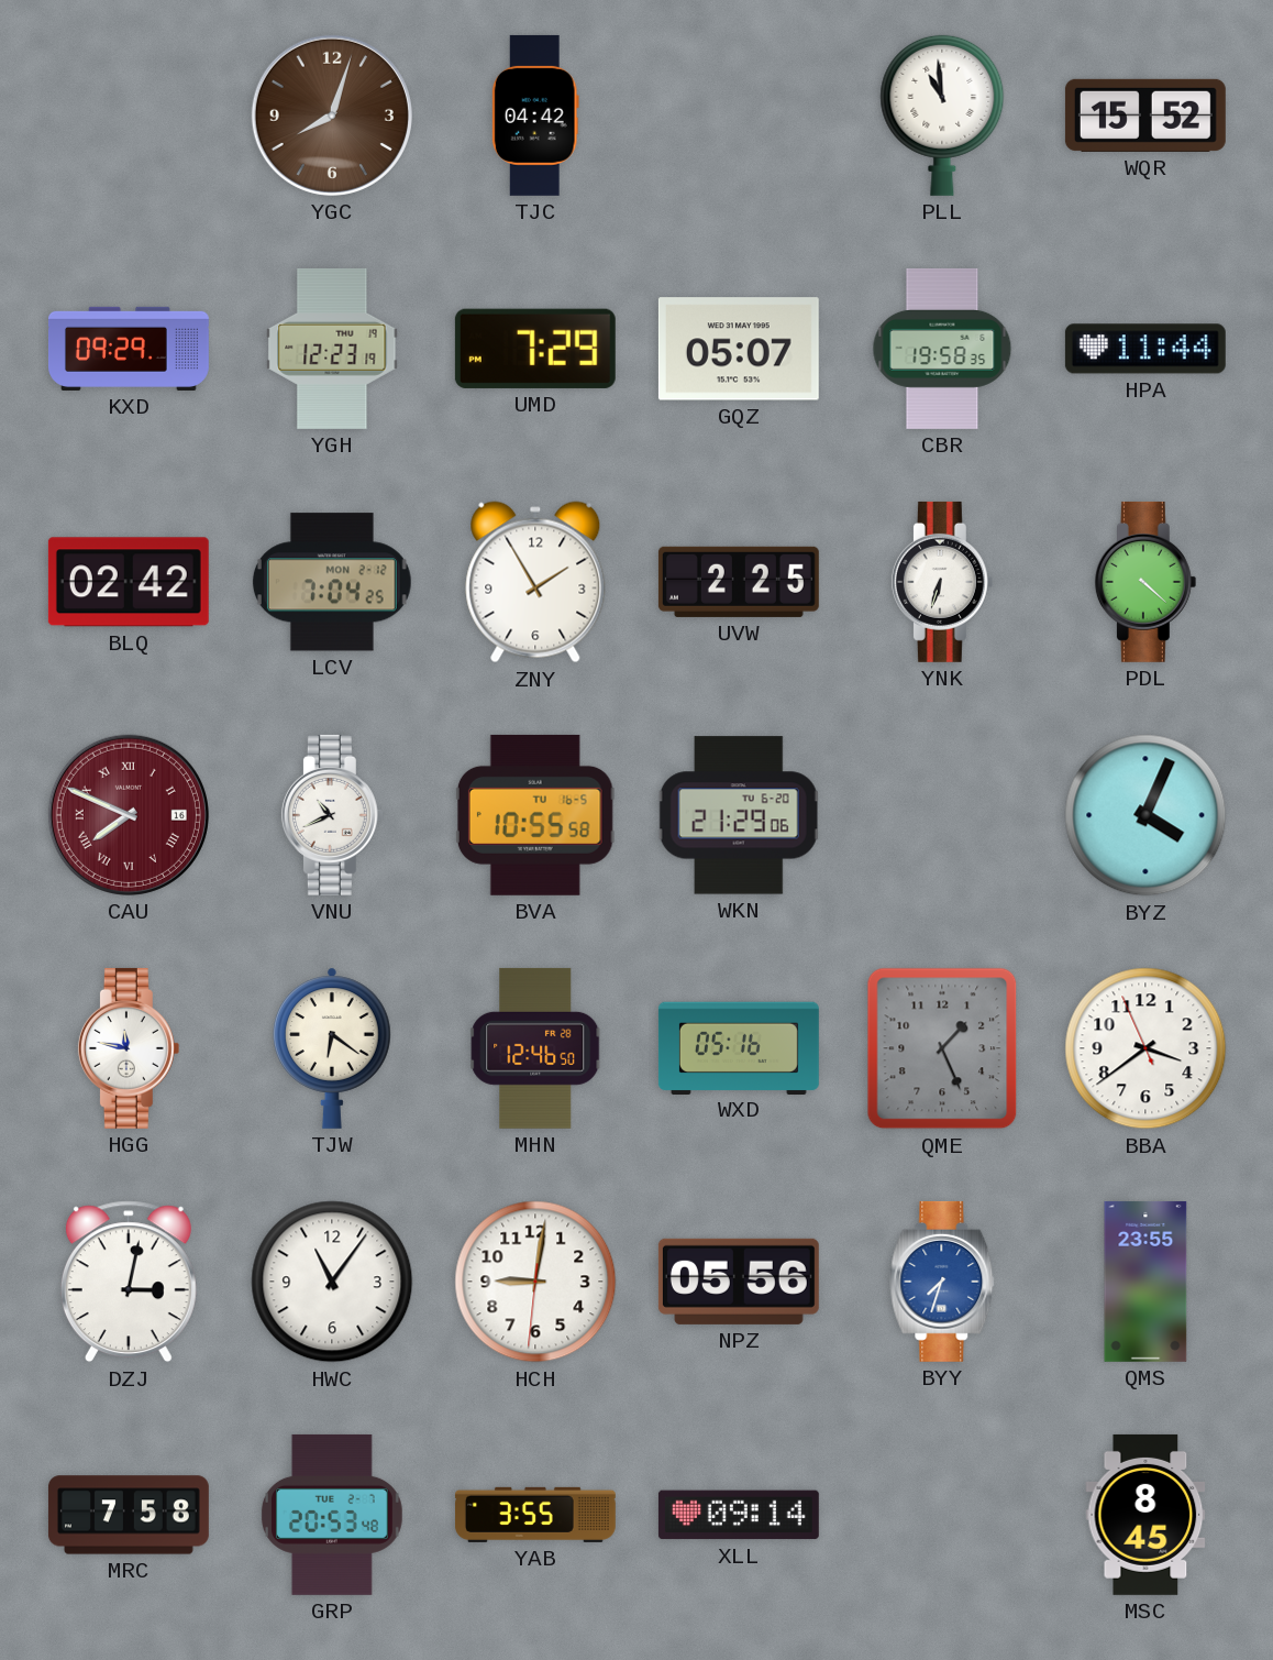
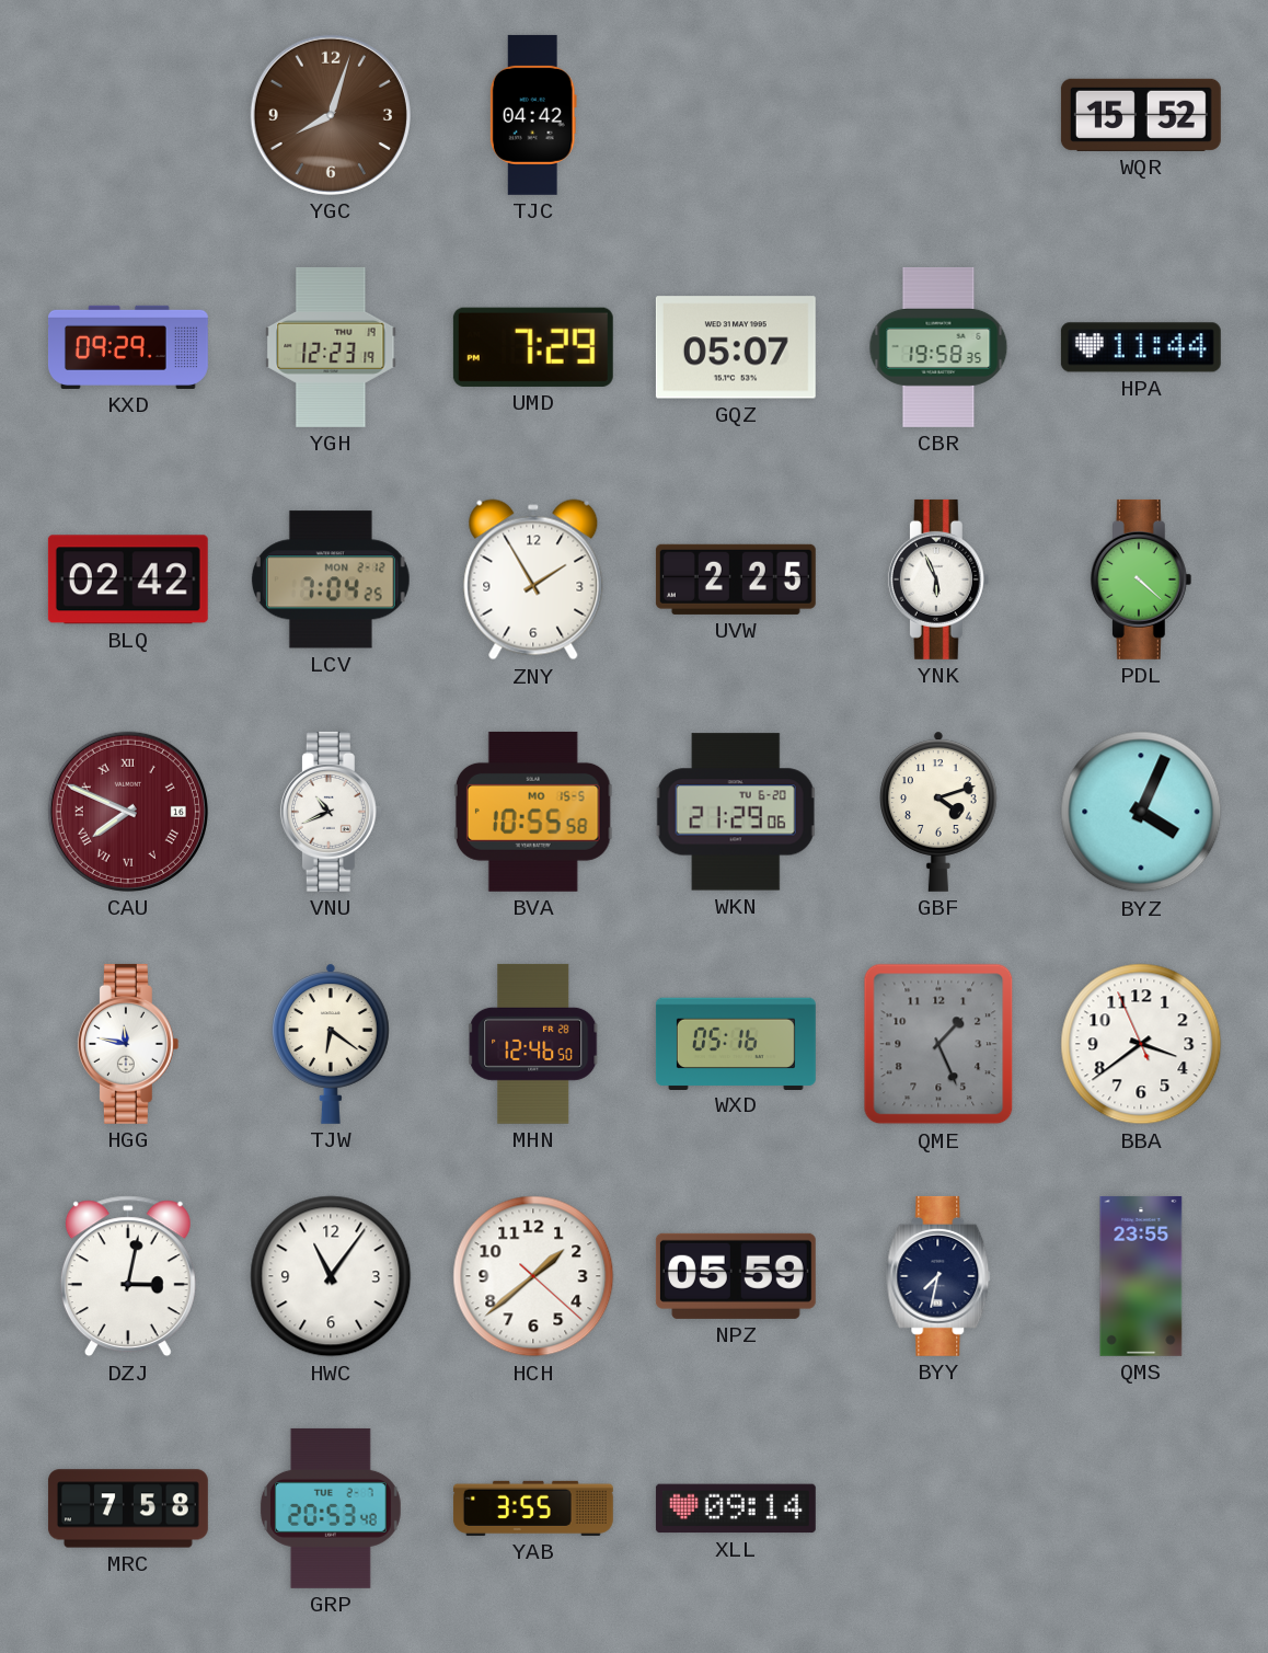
PLL: 10:59 -> none (942, 116)
YNK: 6:33 -> 5:56 (938, 579)
BVA date: TU 16-5 -> MO 15-5 (533, 812)
GBF: none -> 4:12 (938, 812)
HCH: 9:01 -> 1:38 (533, 1276)
NPZ: 05:56 -> 05:59 (736, 1276)
BYY: 7:33 -> 7:32 (938, 1276)
BYY dial: blue -> navy (938, 1276)
MSC: 8:45 -> none (1145, 1515)
